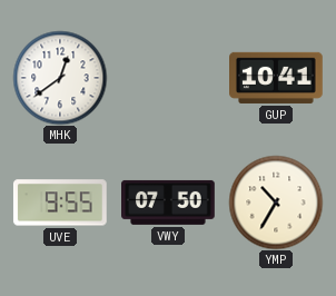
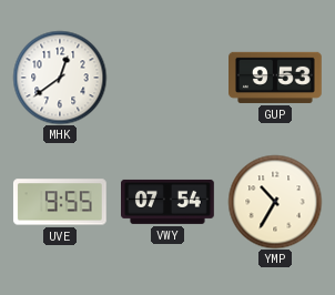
GUP: 10:41 -> 9:53 (276, 78)
VWY: 07:50 -> 07:54 (169, 202)
